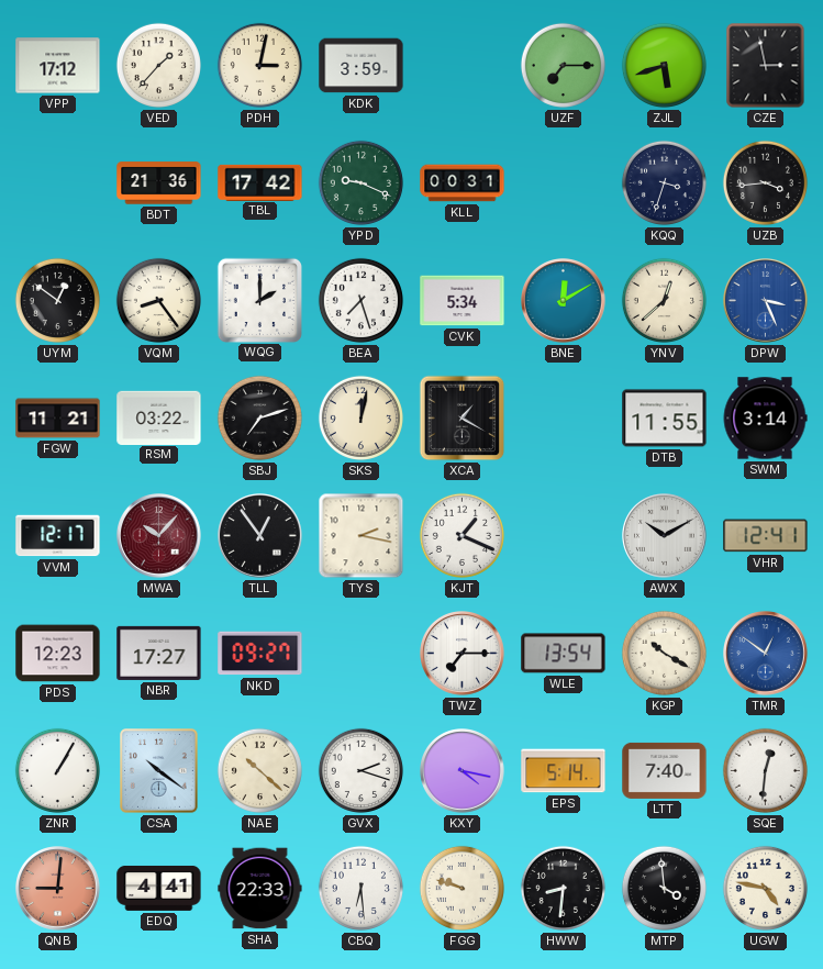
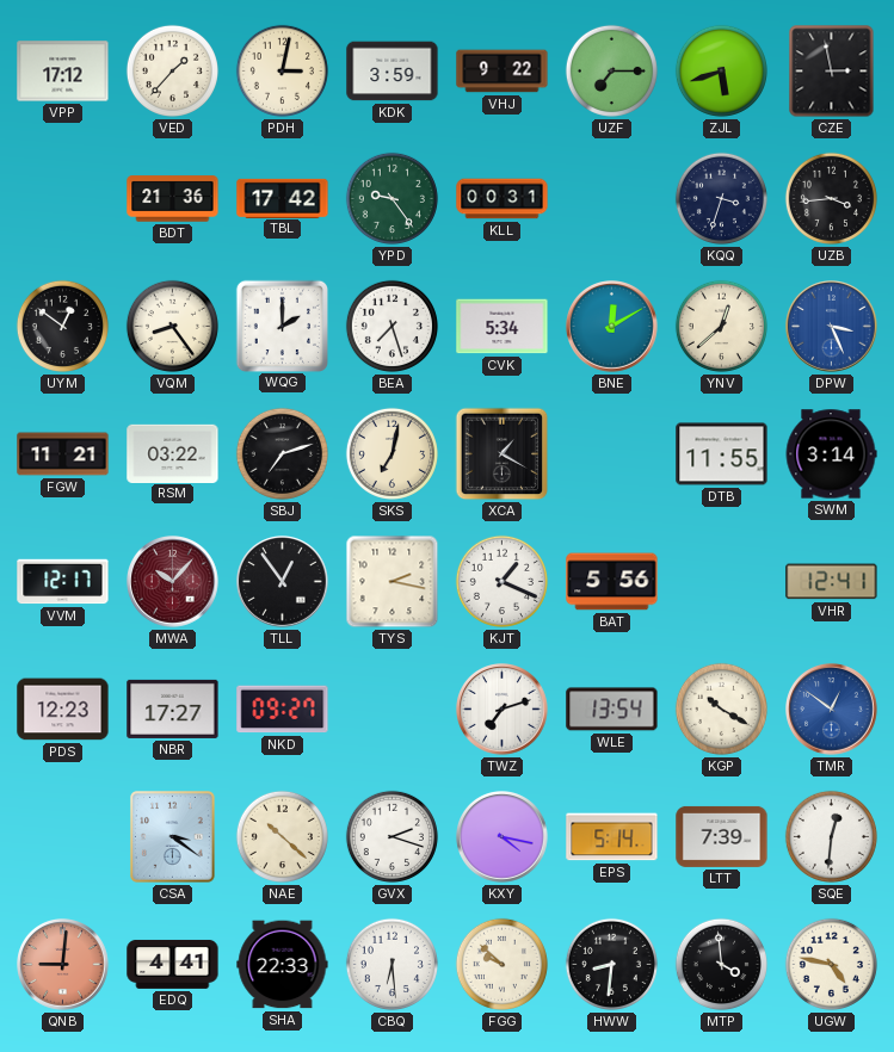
VHJ: none -> 9:22 (503, 72)
YPD: 9:19 -> 9:24 (391, 198)
SKS: 12:02 -> 7:02 (391, 453)
BAT: none -> 5:56 (612, 582)
AWX: 10:10 -> none (665, 536)
TWZ: 7:15 -> 7:12 (503, 710)
ZNR: 1:05 -> none (57, 770)
CSA: 10:21 -> 3:21 (173, 837)
LTT: 7:40 -> 7:39 (722, 836)
FGG: 9:48 -> 9:52 (501, 964)
